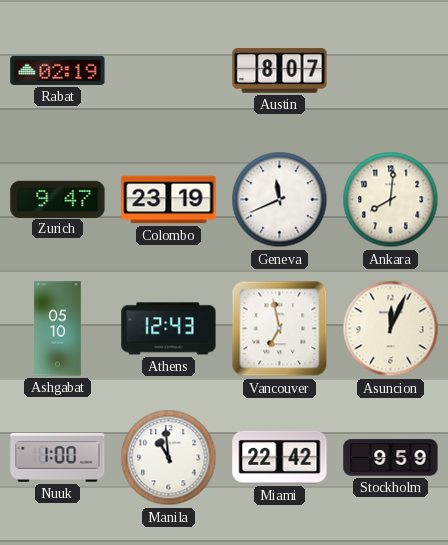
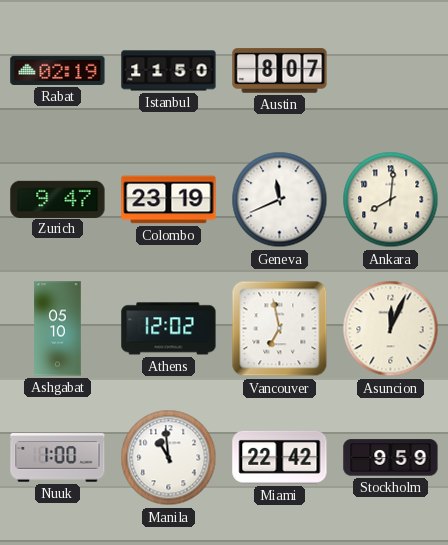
Istanbul: none -> 11:50 (169, 71)
Athens: 12:43 -> 12:02 (169, 329)
